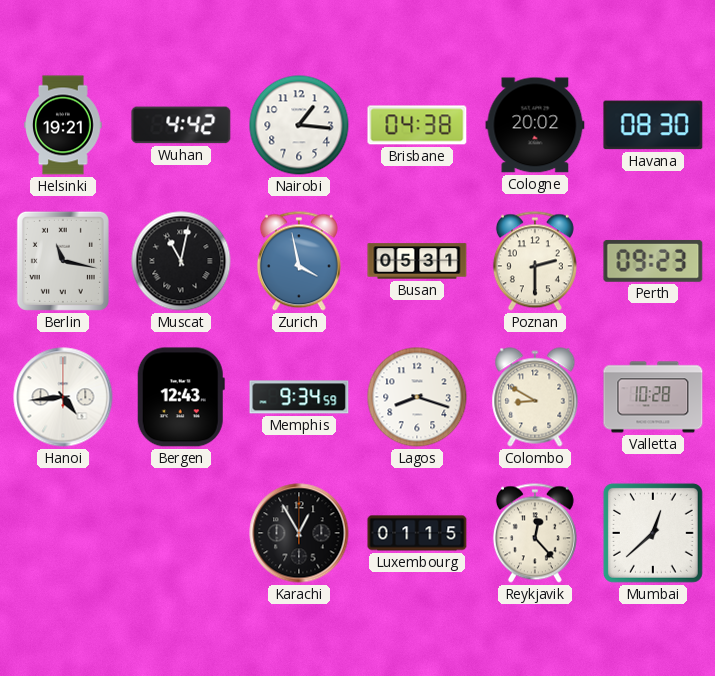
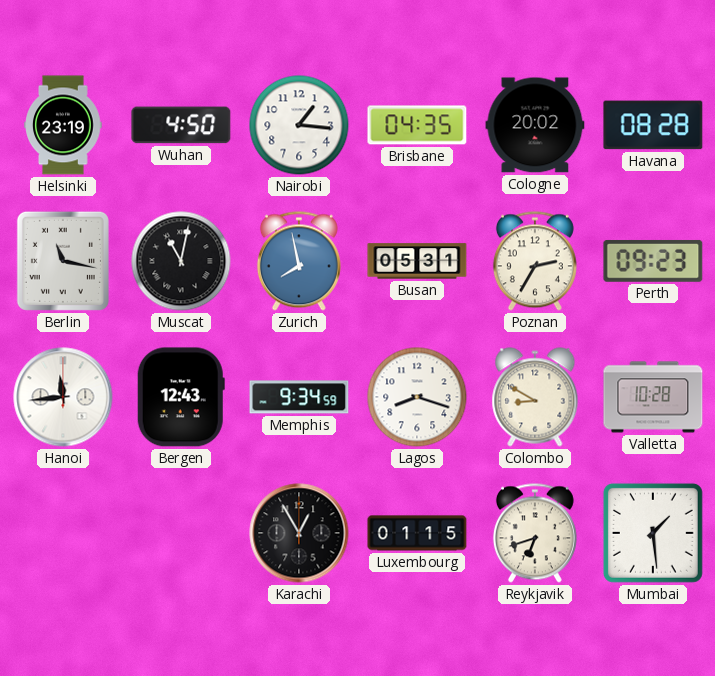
Helsinki: 19:21 -> 23:19 (63, 125)
Wuhan: 4:42 -> 4:50 (181, 125)
Brisbane: 04:38 -> 04:35 (417, 125)
Havana: 08:30 -> 08:28 (653, 125)
Zurich: 3:58 -> 7:58 (299, 261)
Poznan: 2:30 -> 2:35 (535, 261)
Hanoi: 4:44 -> 11:44 (63, 397)
Reykjavik: 12:23 -> 6:42 (535, 533)
Mumbai: 12:38 -> 1:29 (653, 533)
